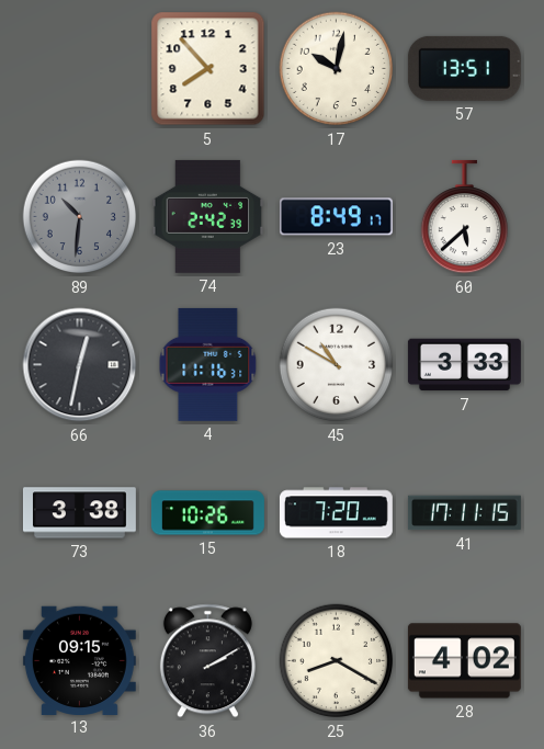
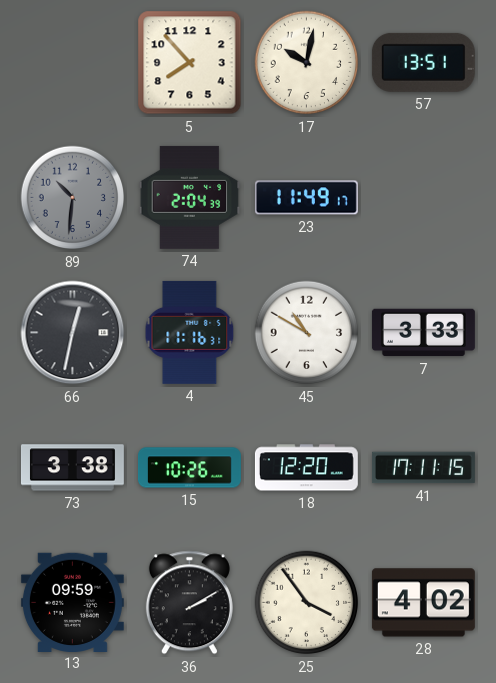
74: 2:42 -> 2:04 (190, 197)
23: 8:49 -> 11:49 (306, 198)
60: 5:38 -> none (464, 217)
18: 7:20 -> 12:20 (306, 468)
13: 09:15 -> 09:59 (72, 602)
25: 8:20 -> 3:54 (307, 603)
